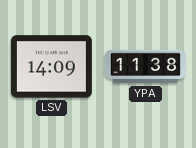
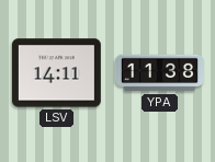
LSV: 14:09 -> 14:11 (56, 73)
